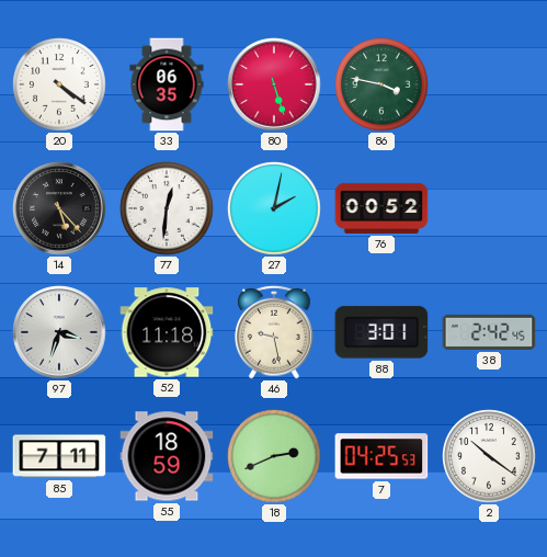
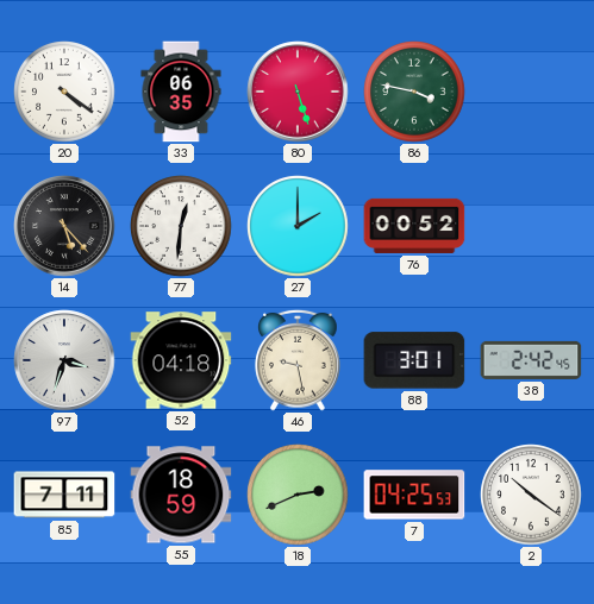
27: 2:02 -> 2:00 (298, 226)
52: 11:18 -> 04:18 (181, 360)
